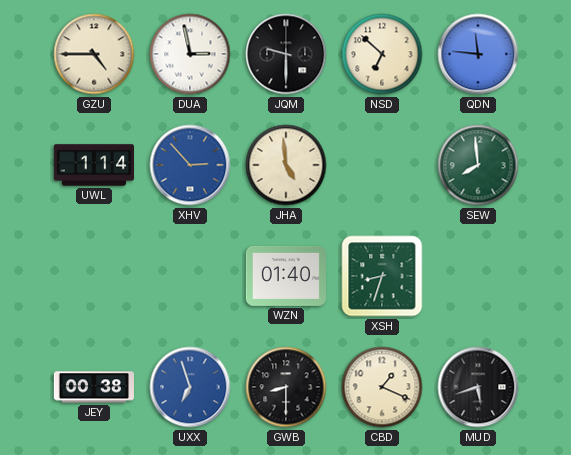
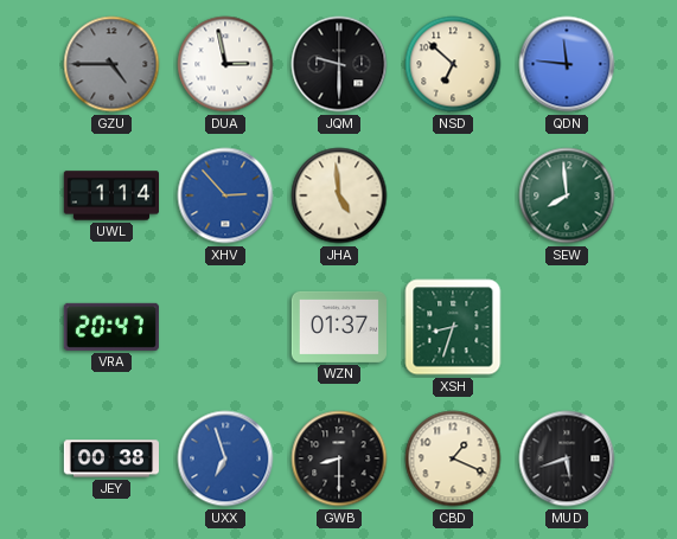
GZU dial: cream -> grey (111, 64)
VRA: none -> 20:47 (111, 327)
WZN: 01:40 -> 01:37 (338, 327)
